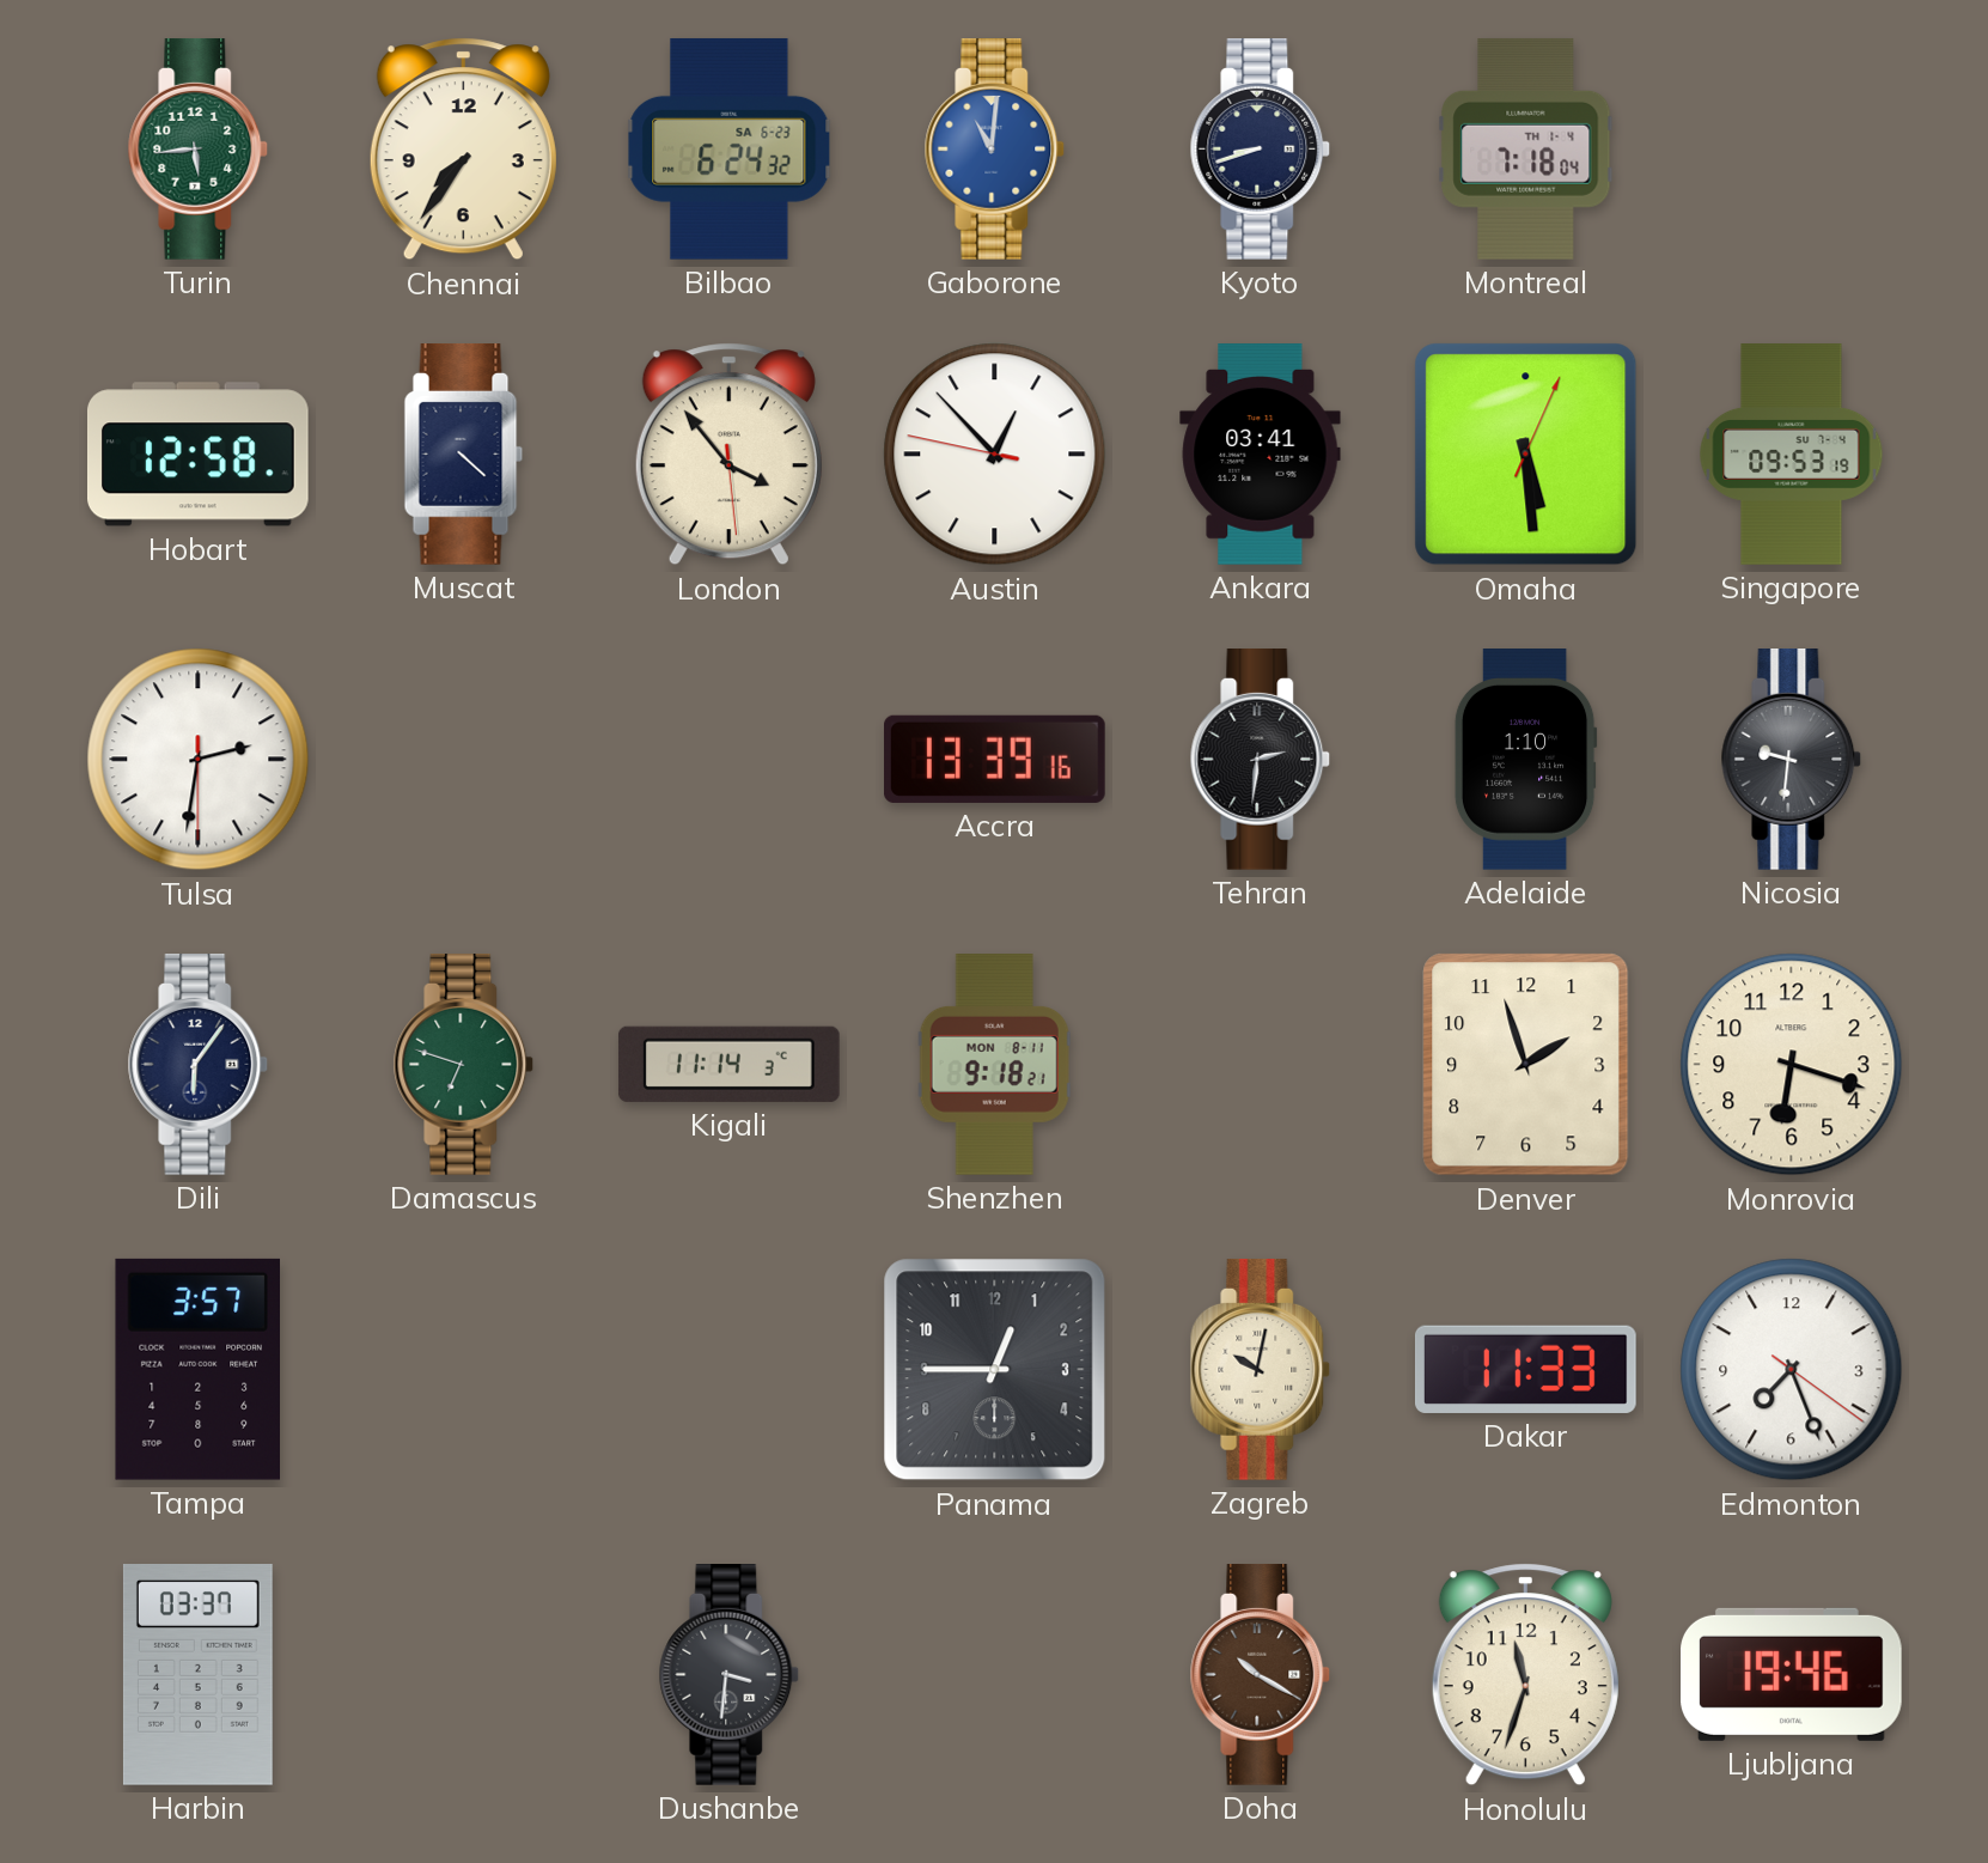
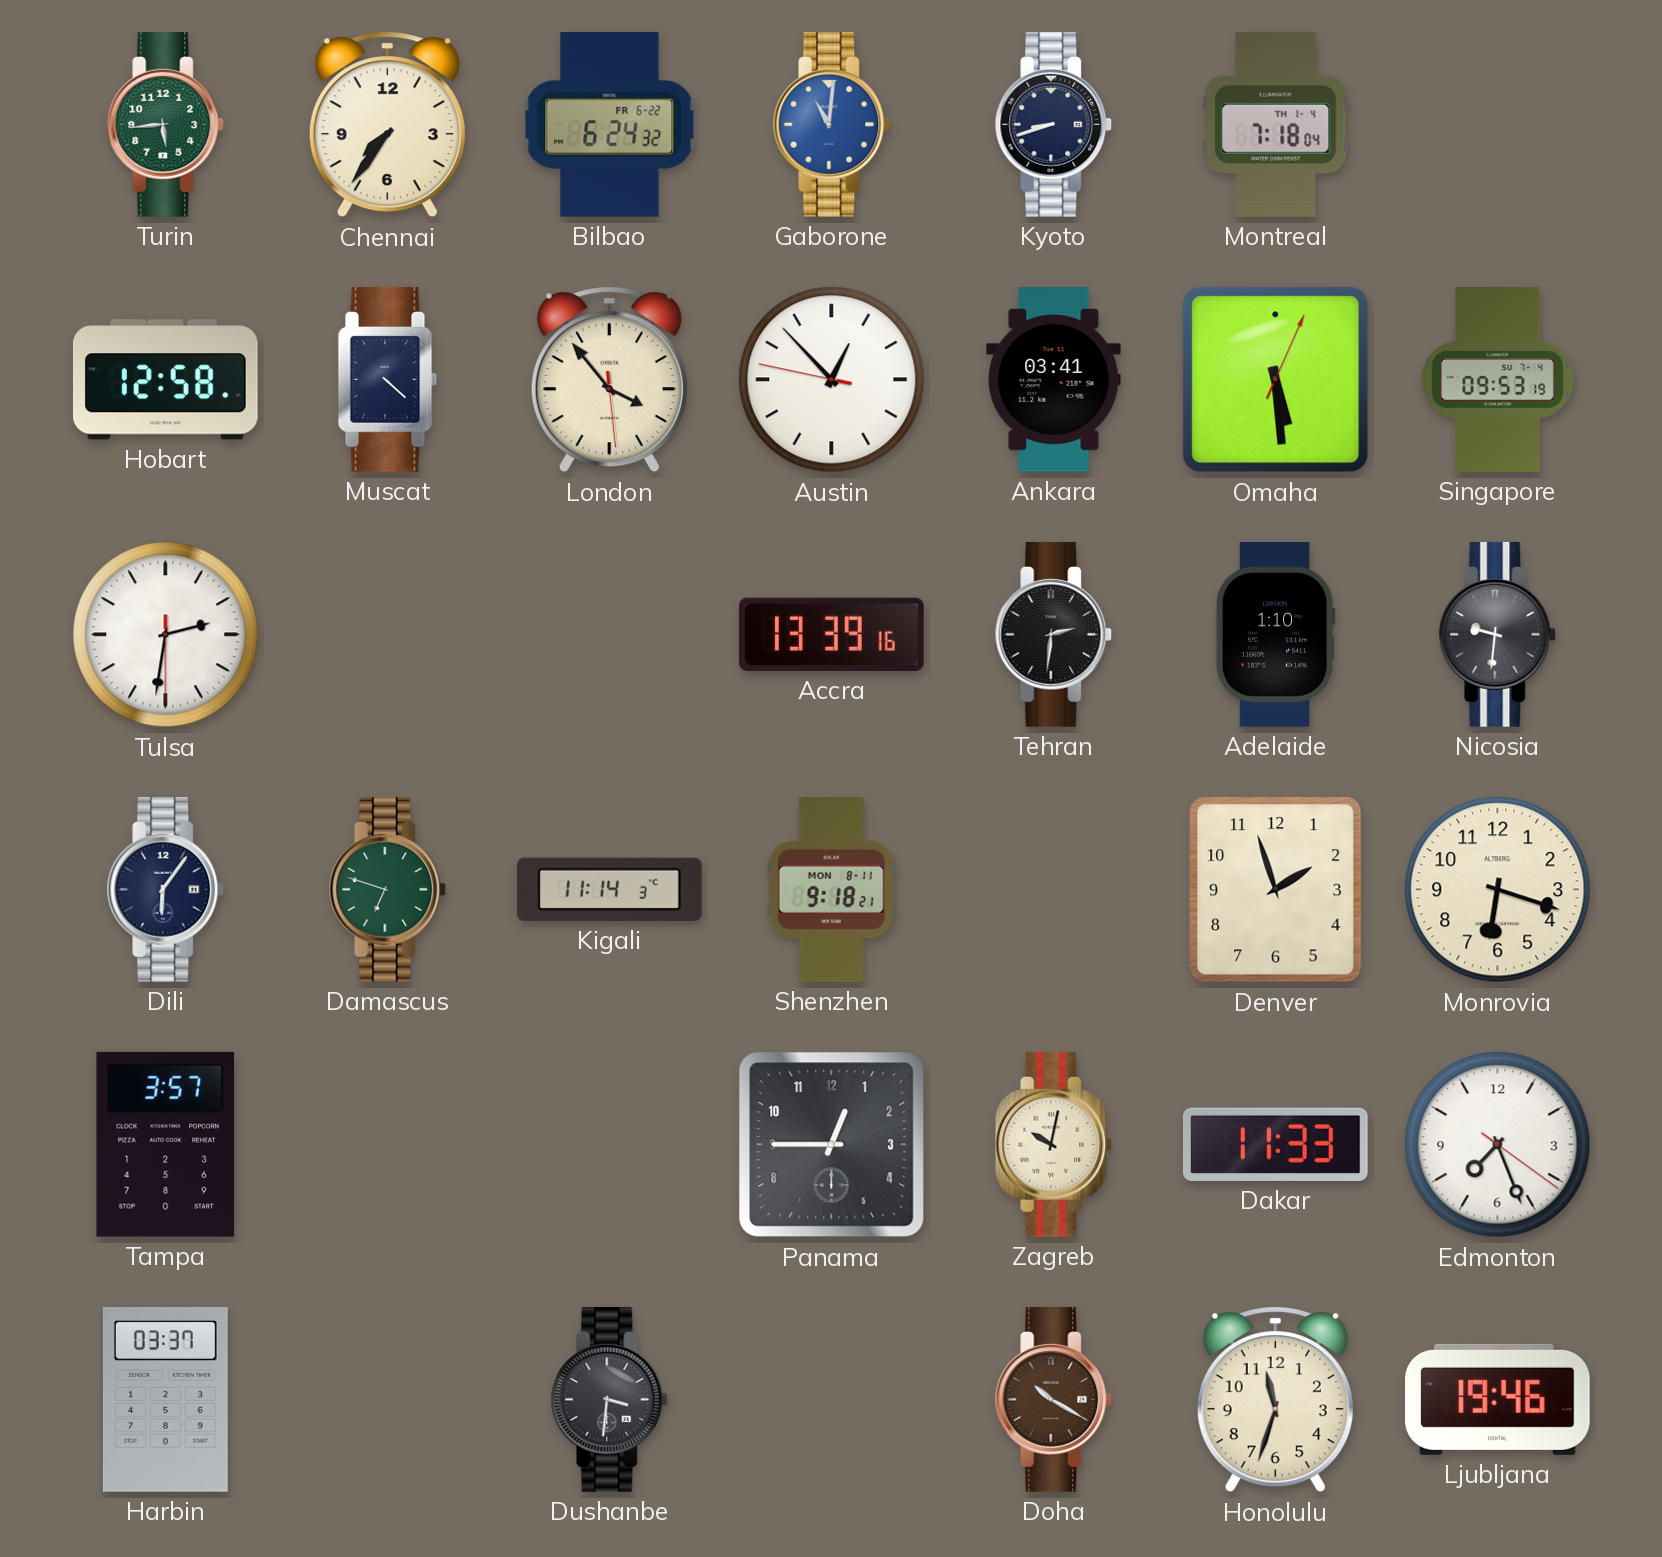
Bilbao date: SA 6-23 -> FR 6-22 (610, 124)
